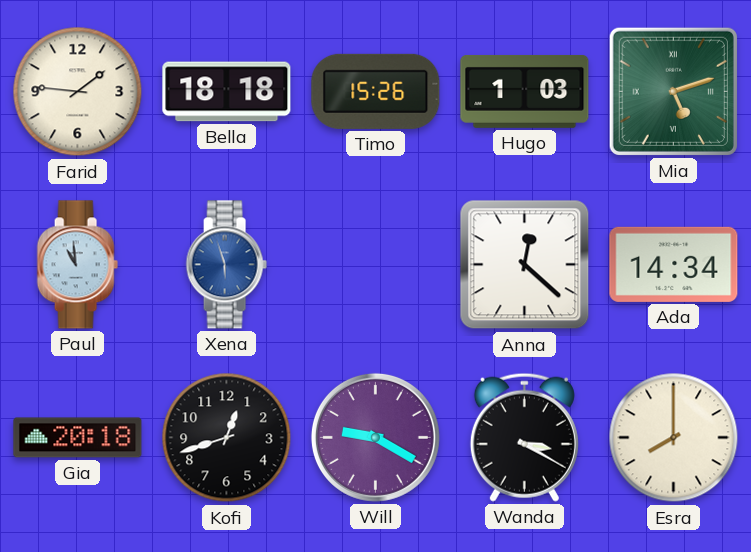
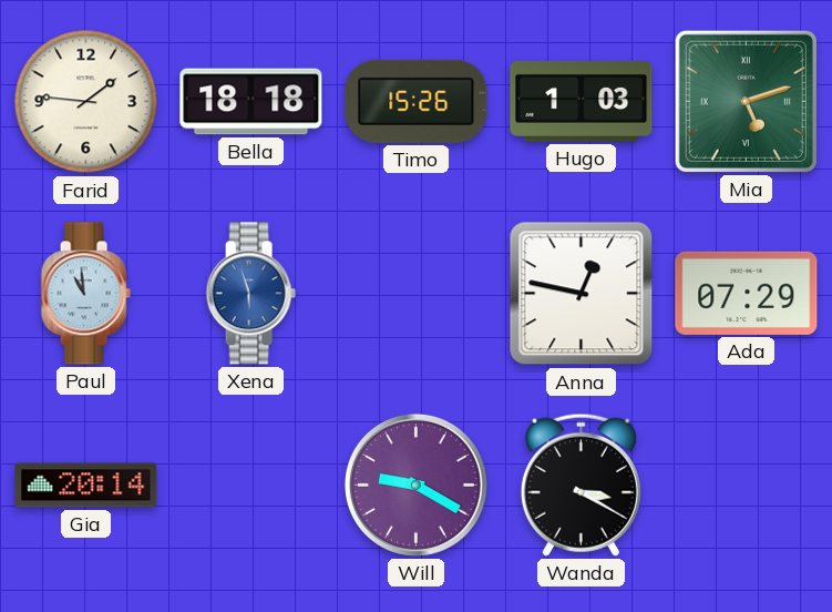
Anna: 12:22 -> 12:47 (582, 294)
Ada: 14:34 -> 07:29 (747, 293)
Gia: 20:18 -> 20:14 (86, 486)
Kofi: 12:42 -> none (227, 438)
Esra: 8:00 -> none (674, 438)
